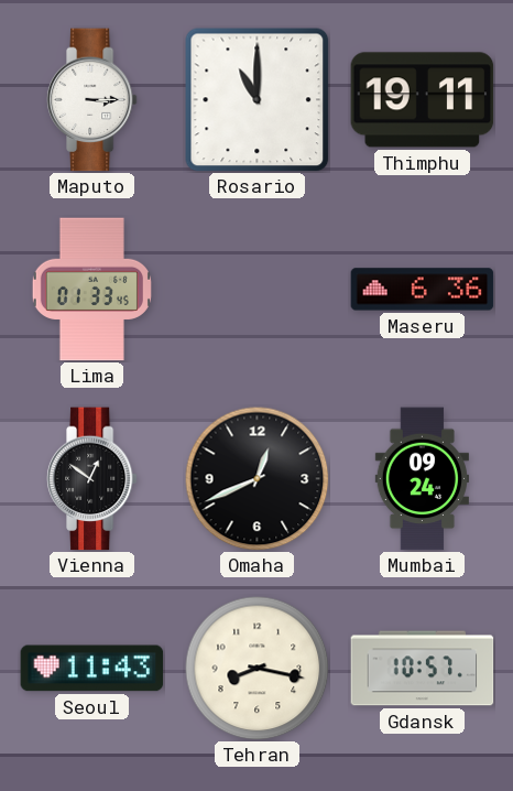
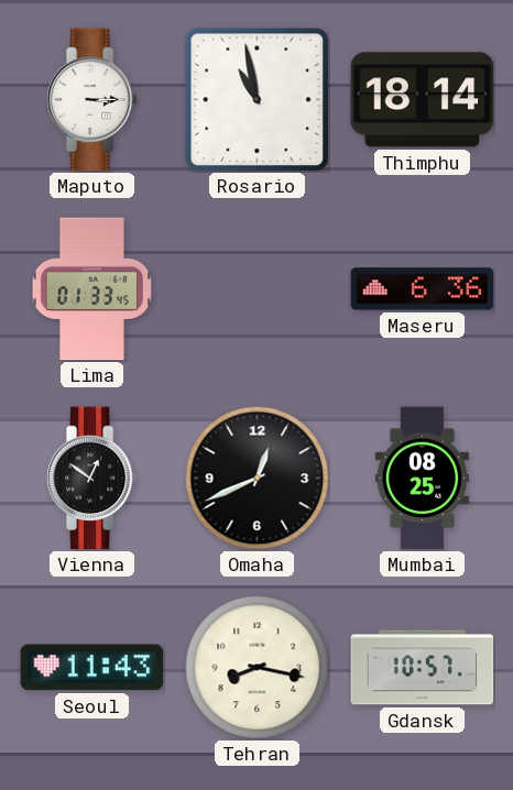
Rosario: 11:00 -> 10:58 (258, 100)
Thimphu: 19:11 -> 18:14 (423, 100)
Mumbai: 09:24 -> 08:25 (422, 479)
